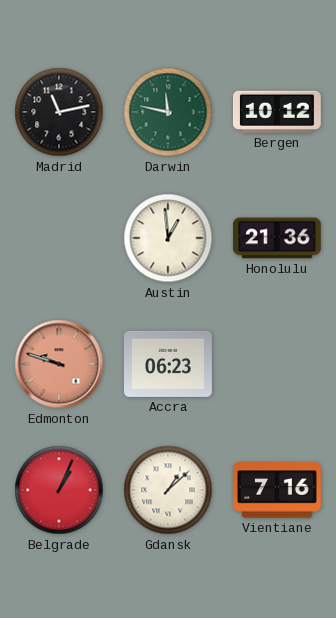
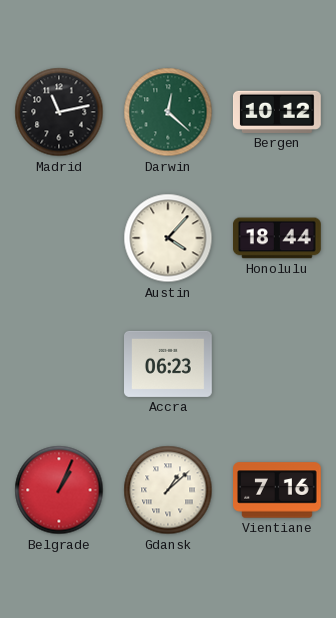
Darwin: 11:47 -> 12:22 (168, 112)
Austin: 12:59 -> 4:07 (168, 238)
Honolulu: 21:36 -> 18:44 (278, 238)
Edmonton: 9:48 -> none (59, 364)
